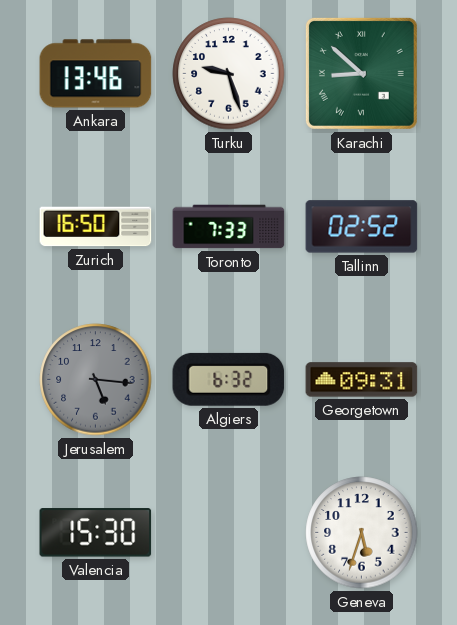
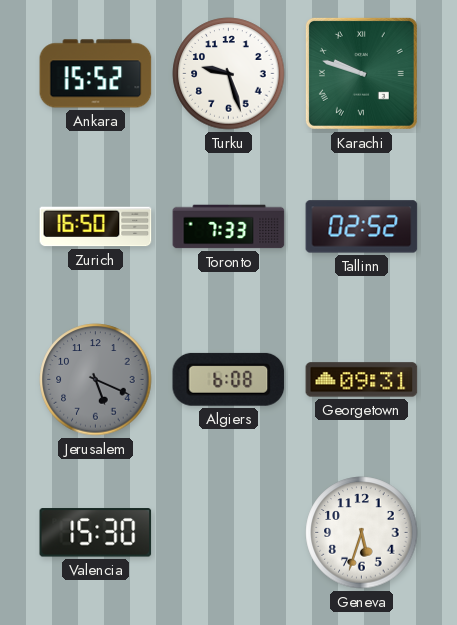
Ankara: 13:46 -> 15:52 (96, 74)
Karachi: 8:52 -> 9:48 (361, 73)
Jerusalem: 5:16 -> 5:19 (96, 380)
Algiers: 6:32 -> 6:08 (229, 379)
